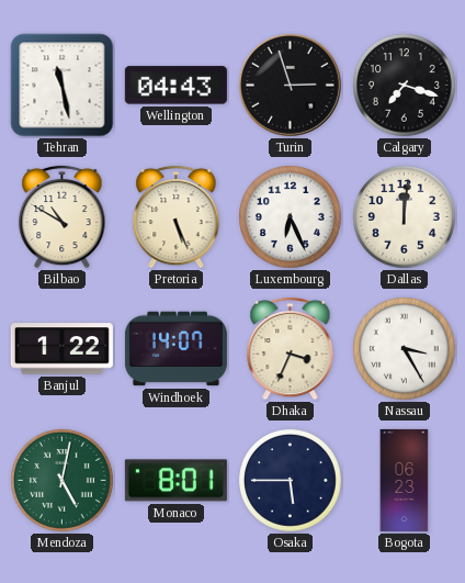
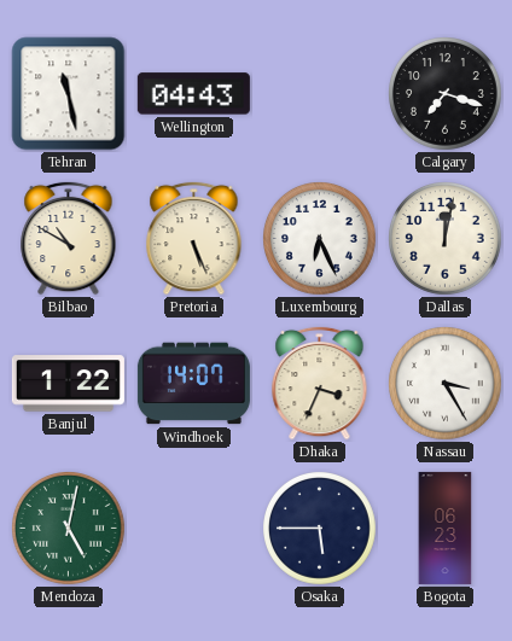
Turin: 2:57 -> none (290, 85)
Dallas: 12:01 -> 12:02 (446, 239)
Monaco: 8:01 -> none (175, 481)
